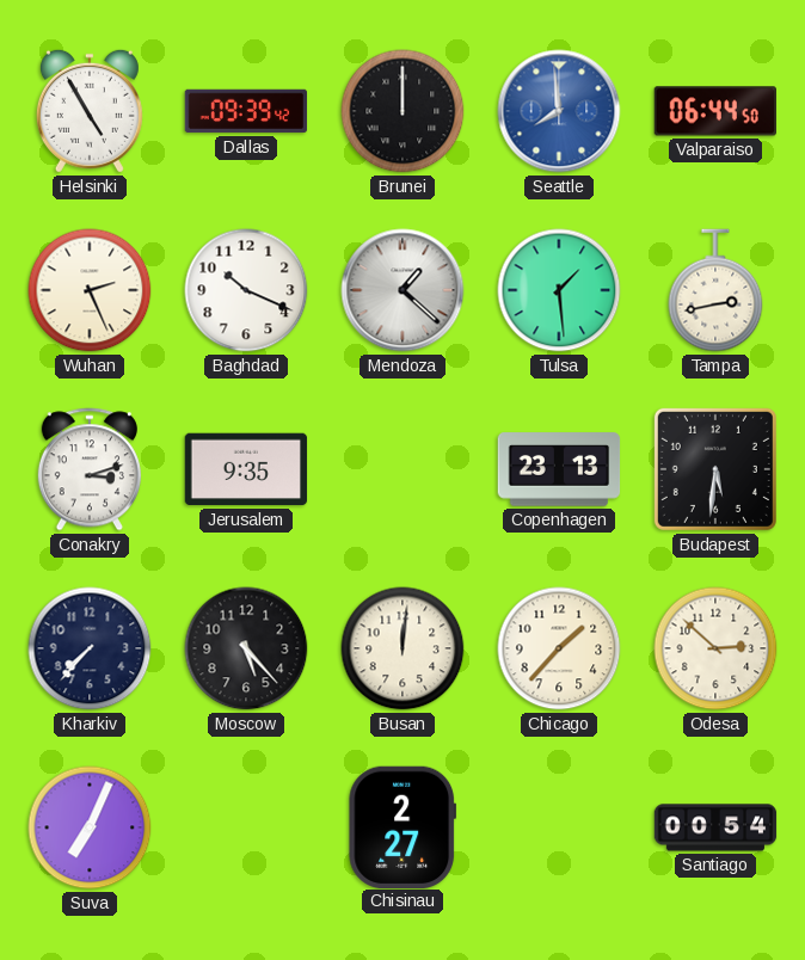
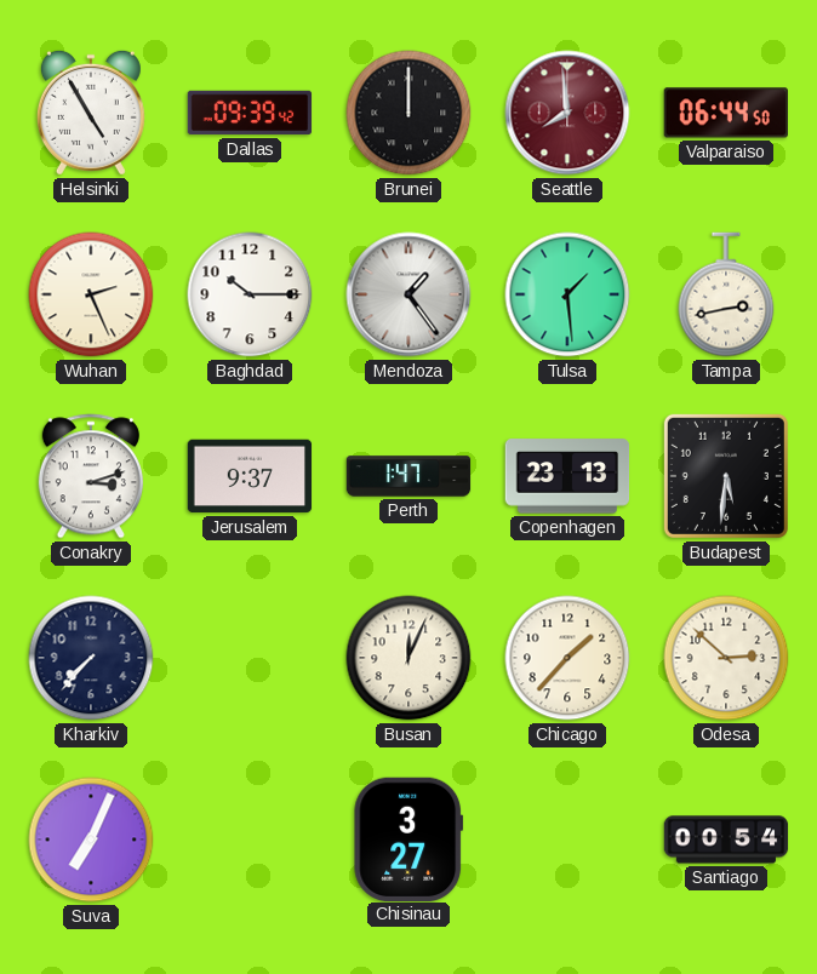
Seattle dial: blue -> burgundy (567, 113)
Baghdad: 10:19 -> 10:15 (250, 294)
Mendoza: 1:22 -> 1:24 (408, 294)
Jerusalem: 9:35 -> 9:37 (250, 476)
Perth: none -> 1:47 (408, 476)
Moscow: 5:23 -> none (246, 648)
Busan: 12:01 -> 12:04 (408, 658)
Chisinau: 2:27 -> 3:27 (408, 838)
